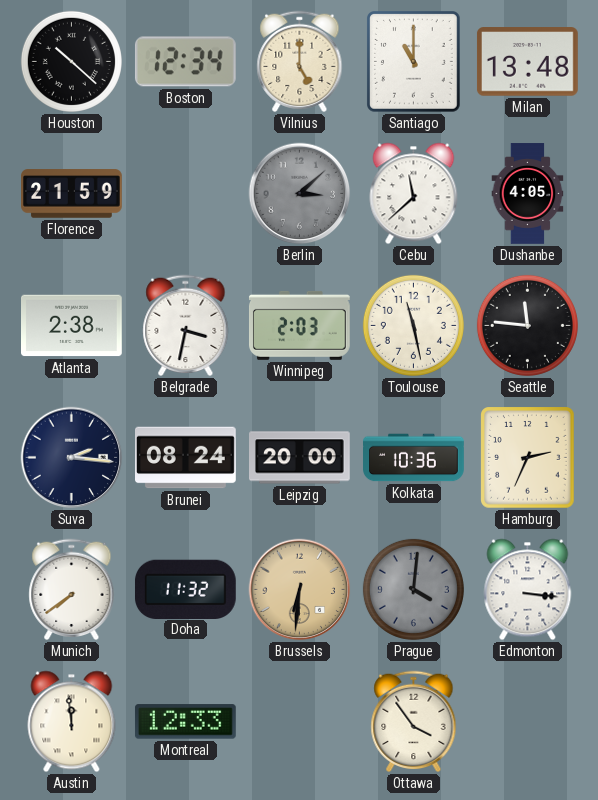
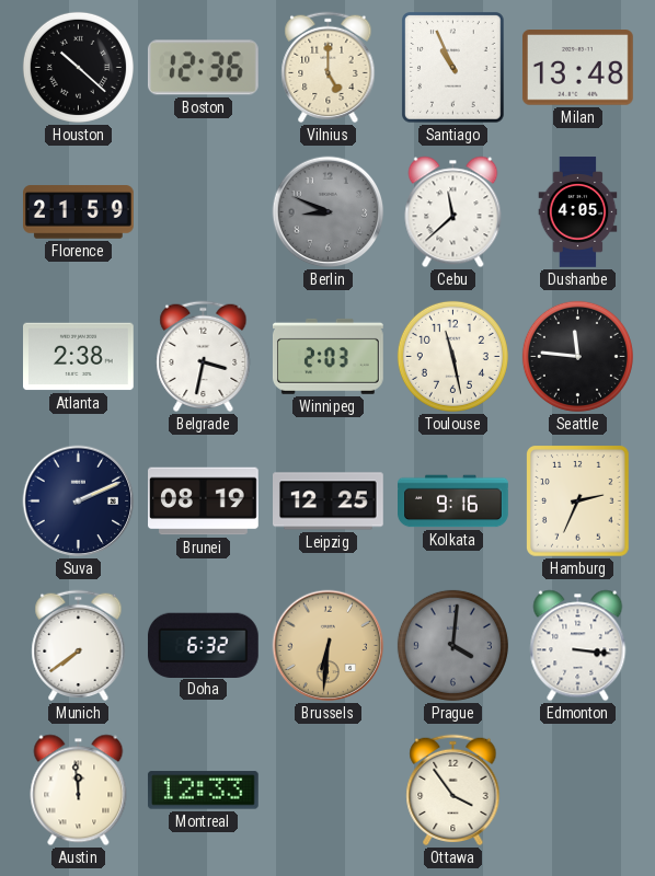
Boston: 12:34 -> 12:36 (203, 68)
Santiago: 11:00 -> 10:56 (453, 68)
Berlin: 3:08 -> 8:49 (329, 212)
Suva: 2:16 -> 2:11 (79, 502)
Brunei: 08:24 -> 08:19 (204, 502)
Leipzig: 20:00 -> 12:25 (329, 502)
Kolkata: 10:36 -> 9:16 (453, 502)
Doha: 11:32 -> 6:32 (203, 645)
